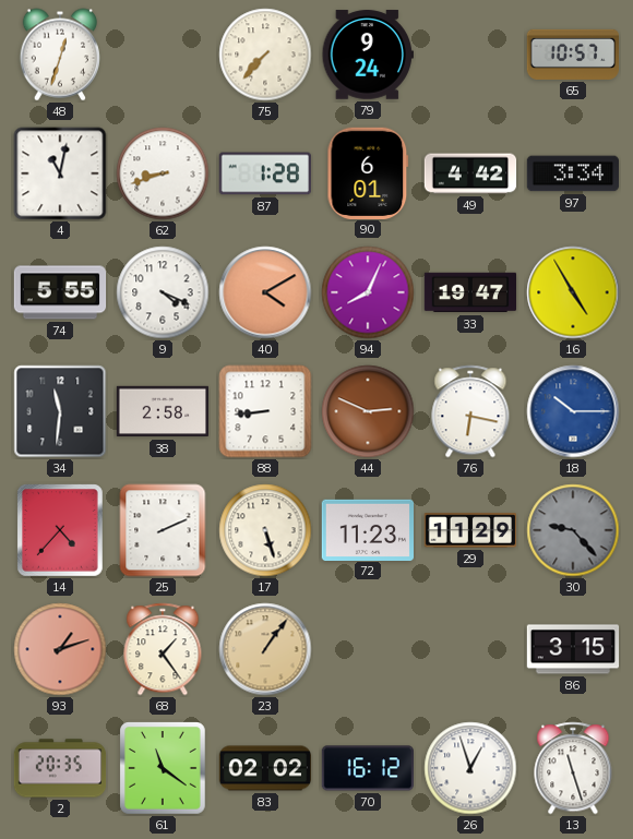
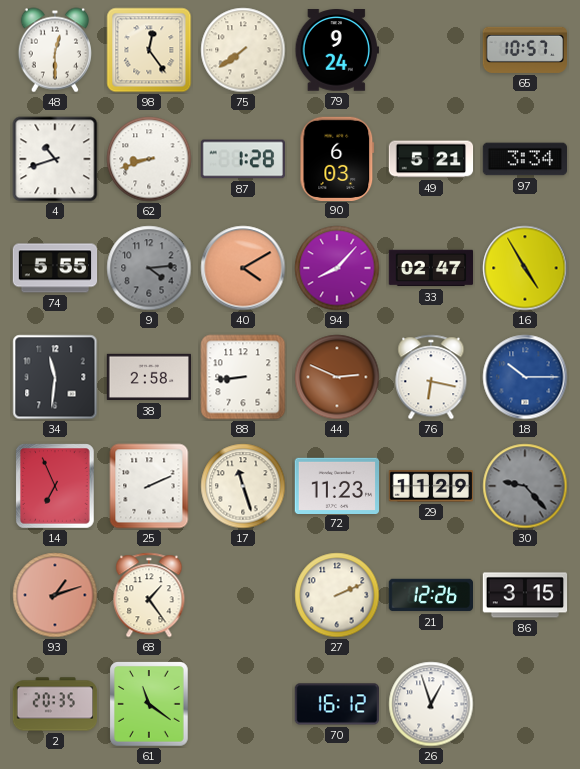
48: 12:33 -> 12:30 (55, 50)
98: none -> 12:24 (149, 50)
75: 7:37 -> 7:39 (243, 50)
4: 11:02 -> 10:42 (55, 159)
90: 6:01 -> 6:03 (337, 158)
49: 4:42 -> 5:21 (431, 159)
9: 4:19 -> 4:14 (149, 268)
9 dial: white -> grey (149, 268)
94: 8:04 -> 8:07 (337, 268)
33: 19:47 -> 02:47 (431, 268)
14: 4:37 -> 6:56 (55, 486)
17: 5:27 -> 11:27 (243, 486)
23: 1:06 -> none (265, 649)
27: none -> 2:11 (337, 595)
21: none -> 12:26 (430, 595)
83: 02:02 -> none (265, 768)
13: 11:27 -> none (573, 768)
